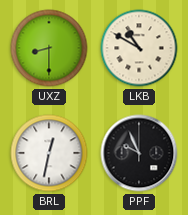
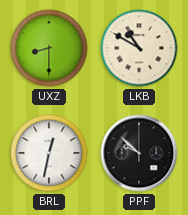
PPF: 9:56 -> 9:52 (139, 153)
